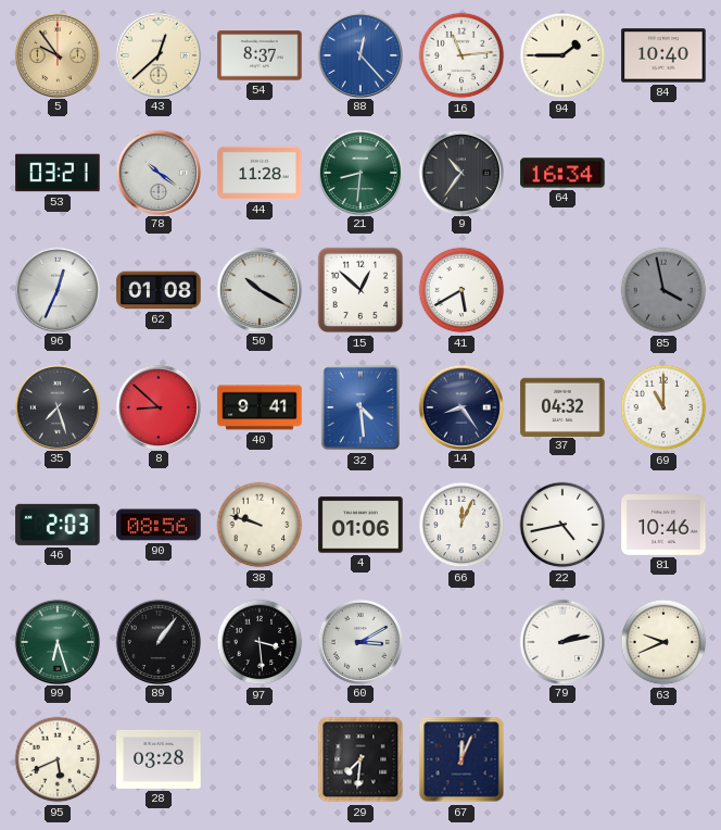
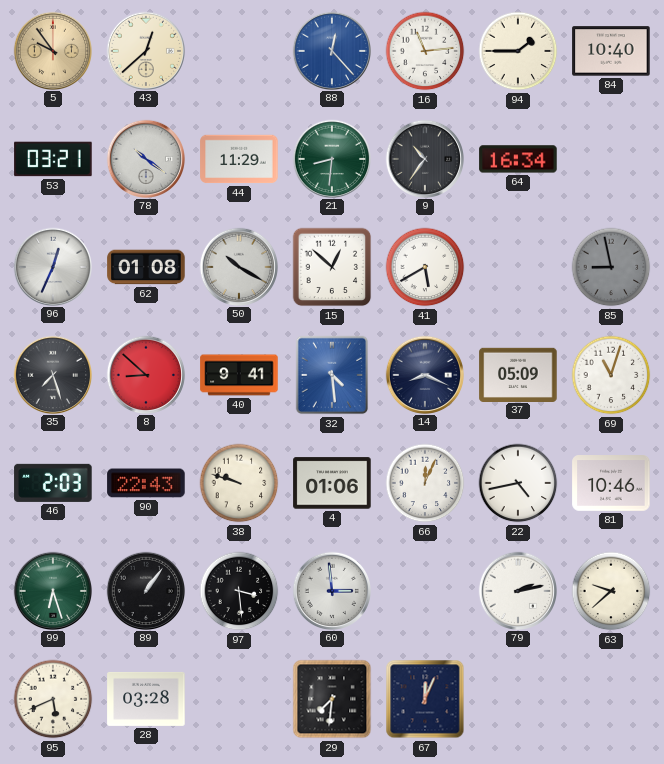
54: 8:37 -> none (260, 55)
44: 11:28 -> 11:29 (239, 159)
85: 3:58 -> 8:58 (611, 267)
14: 8:24 -> 8:19 (424, 374)
37: 04:32 -> 05:09 (518, 374)
69: 11:00 -> 11:03 (611, 375)
90: 08:56 -> 22:43 (146, 483)
60: 3:10 -> 2:59 (331, 590)
63: 9:41 -> 9:38 (611, 591)
